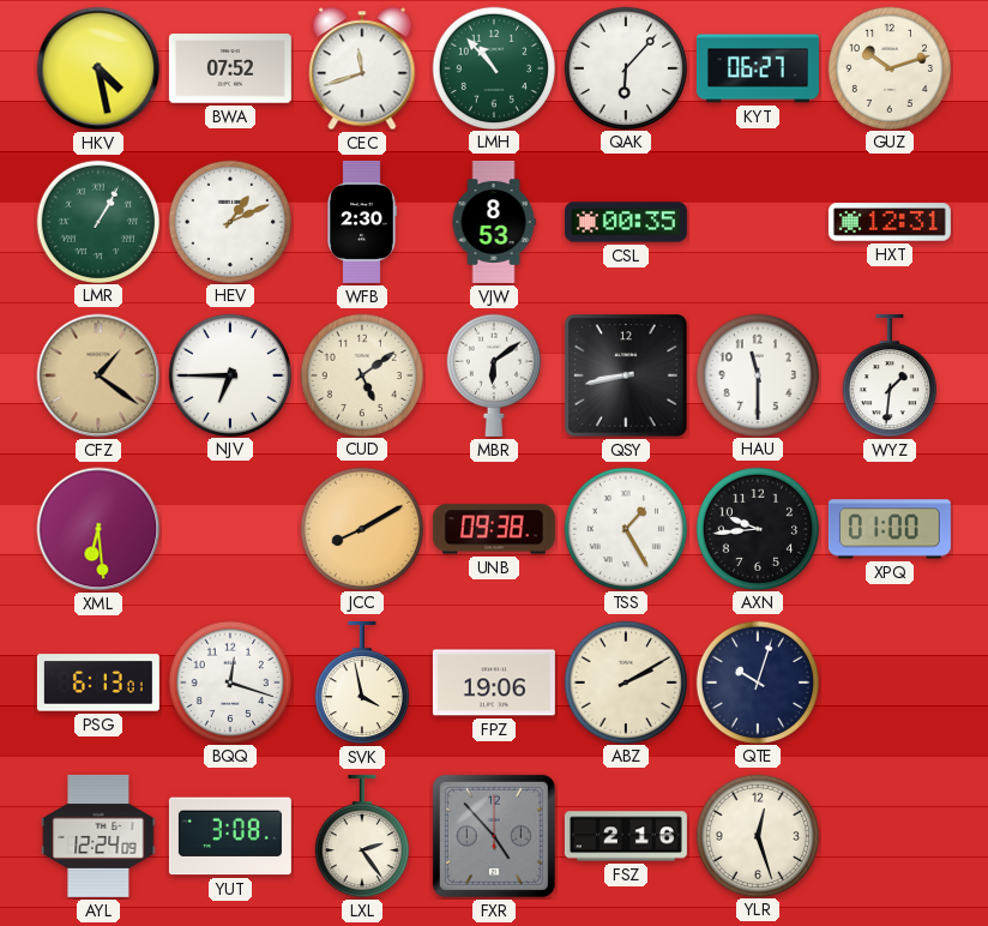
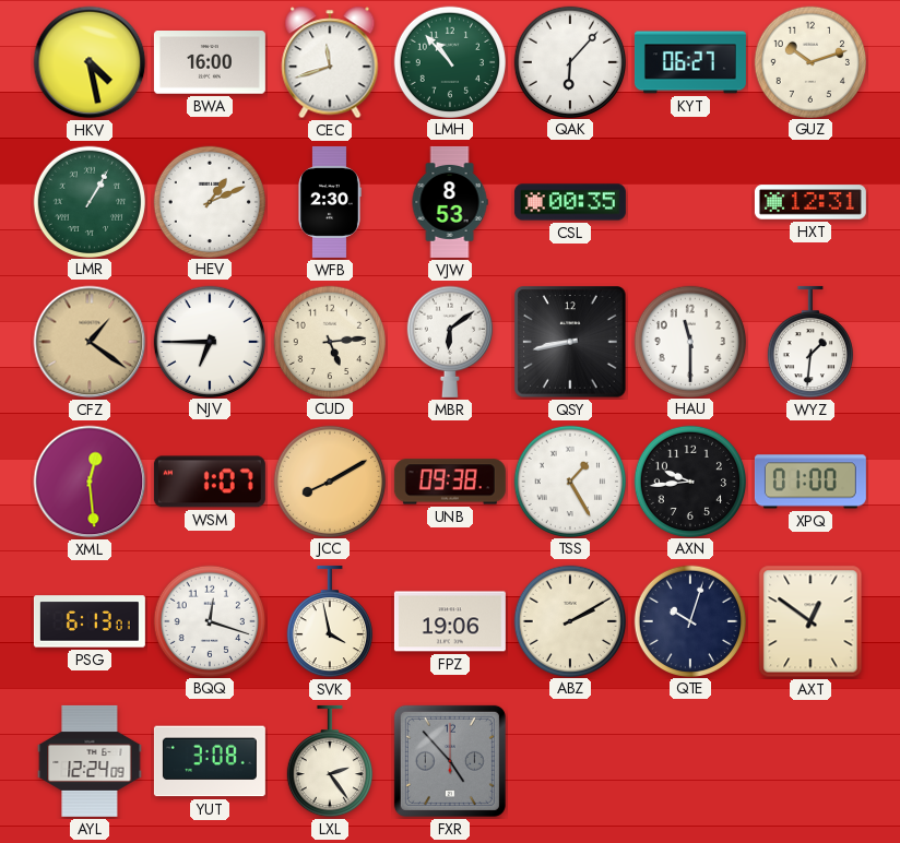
BWA: 07:52 -> 16:00 (210, 62)
CUD: 5:09 -> 5:14 (329, 341)
XML: 6:29 -> 12:29 (90, 482)
WSM: none -> 1:07 (210, 482)
AXT: none -> 12:51 (810, 621)
FSZ: 2:16 -> none (626, 836)
YLR: 12:27 -> none (757, 835)
